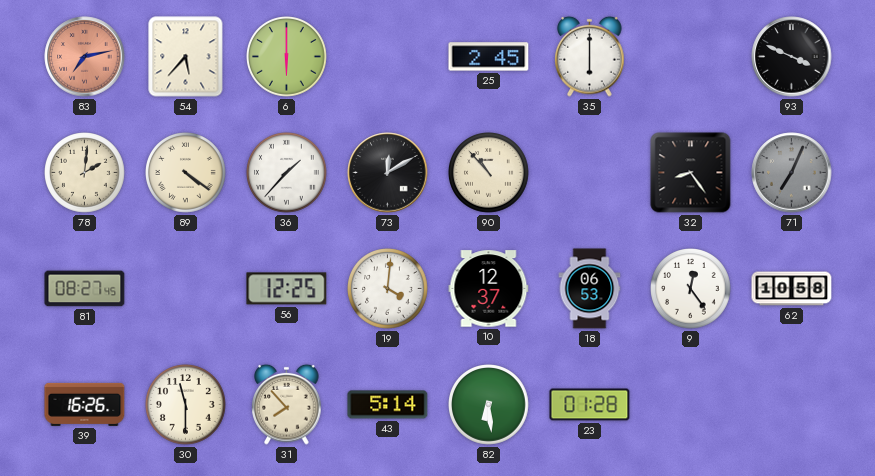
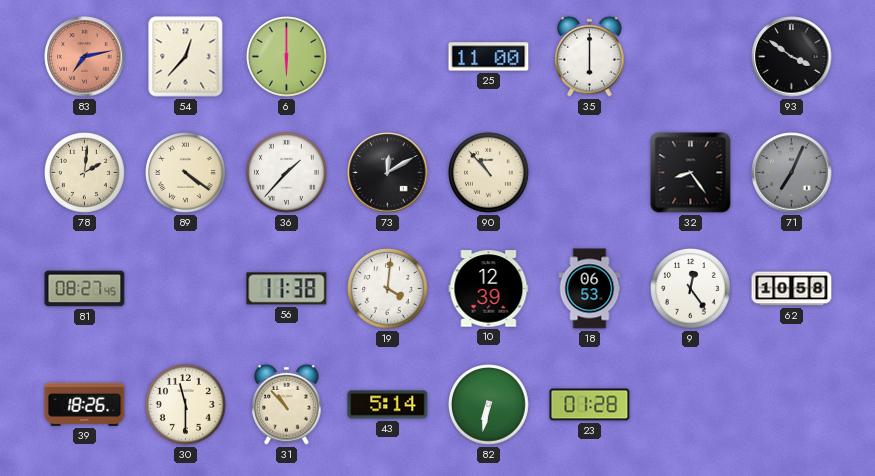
54: 5:37 -> 12:37 (186, 57)
25: 2:45 -> 11:00 (489, 57)
93: 3:49 -> 3:51 (792, 57)
56: 12:25 -> 11:38 (287, 289)
10: 12:37 -> 12:39 (489, 289)
39: 16:26 -> 18:26 (85, 404)
31: 7:53 -> 10:53 (287, 404)
82: 6:29 -> 6:32 (489, 405)
